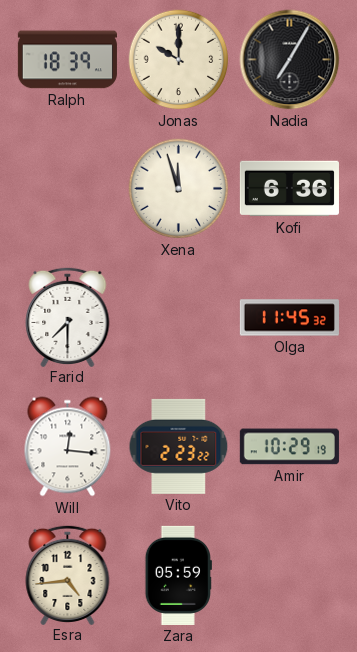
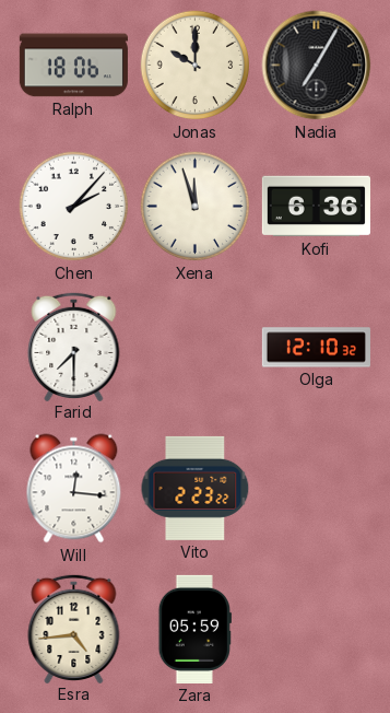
Ralph: 18:39 -> 18:06 (73, 66)
Chen: none -> 2:07 (74, 207)
Olga: 11:45 -> 12:10 (316, 348)
Amir: 10:29 -> none (289, 447)
